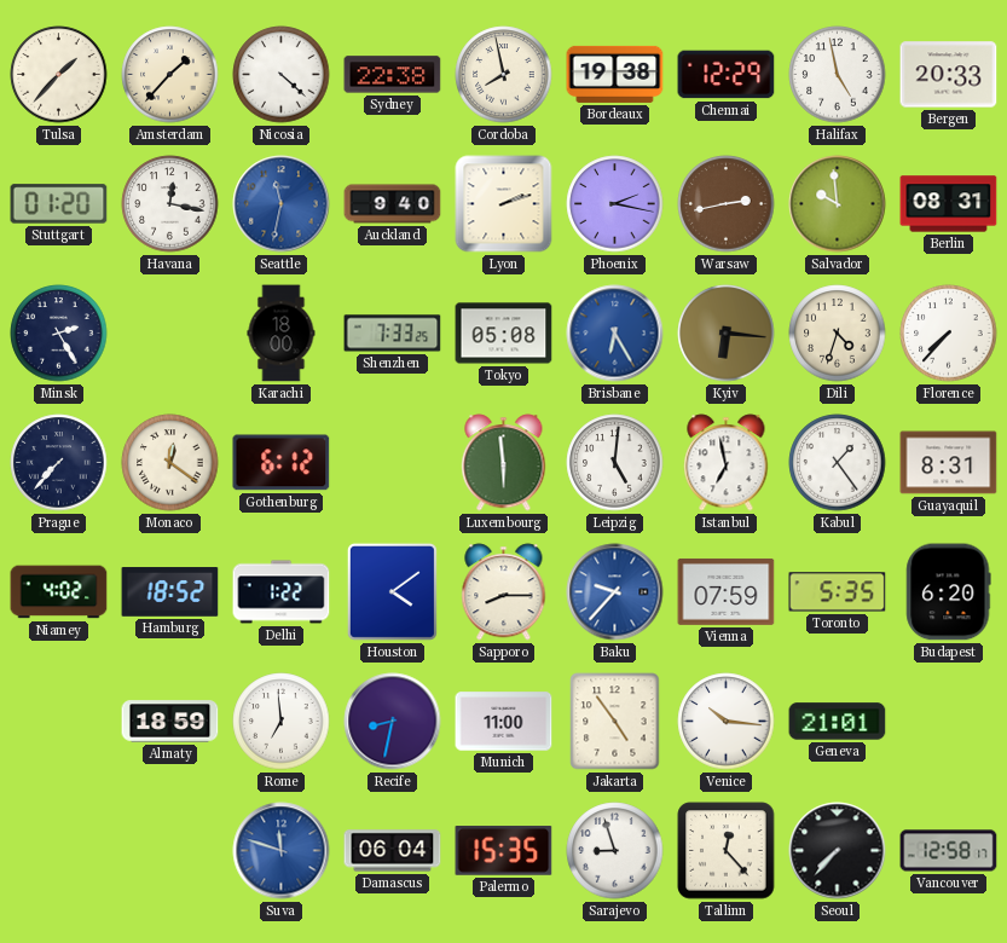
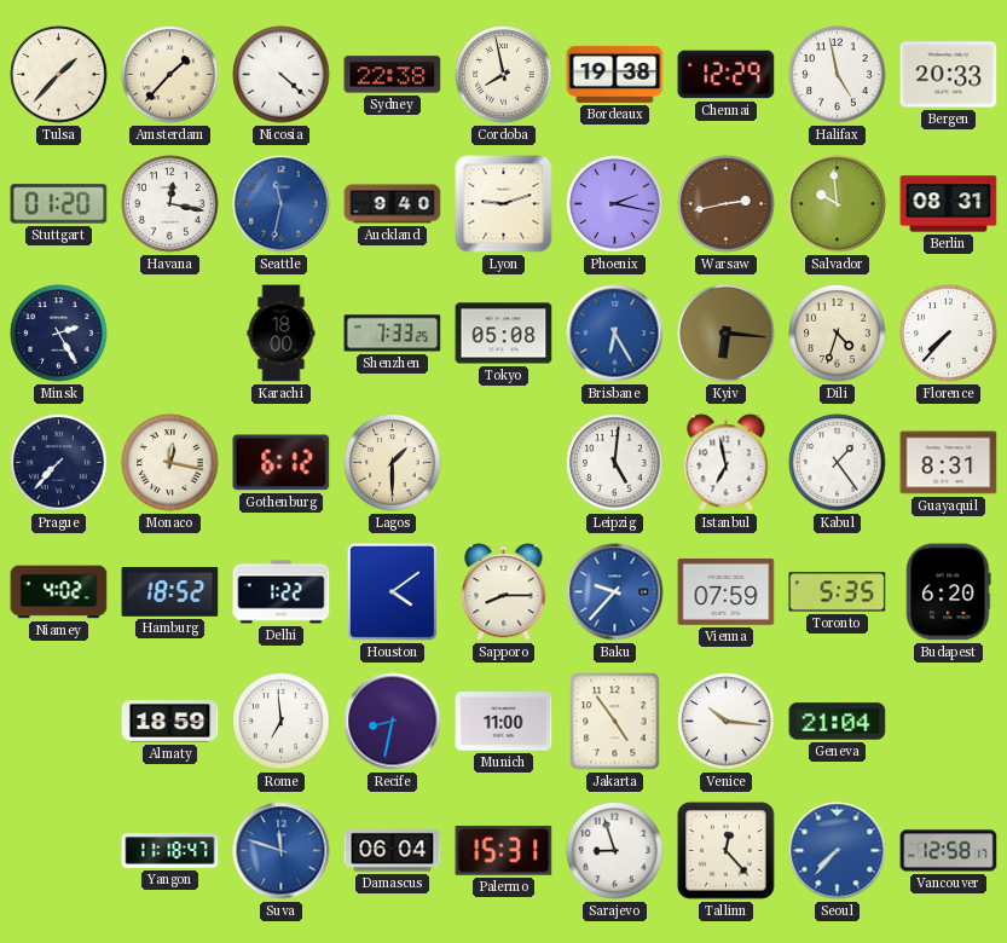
Lyon: 2:12 -> 9:12 (504, 204)
Monaco: 12:21 -> 12:17 (170, 463)
Lagos: none -> 1:30 (393, 463)
Luxembourg: 5:59 -> none (504, 463)
Geneva: 21:01 -> 21:04 (838, 722)
Yangon: none -> 11:18 (170, 851)
Palermo: 15:35 -> 15:31 (504, 851)
Seoul dial: black -> blue (838, 851)
